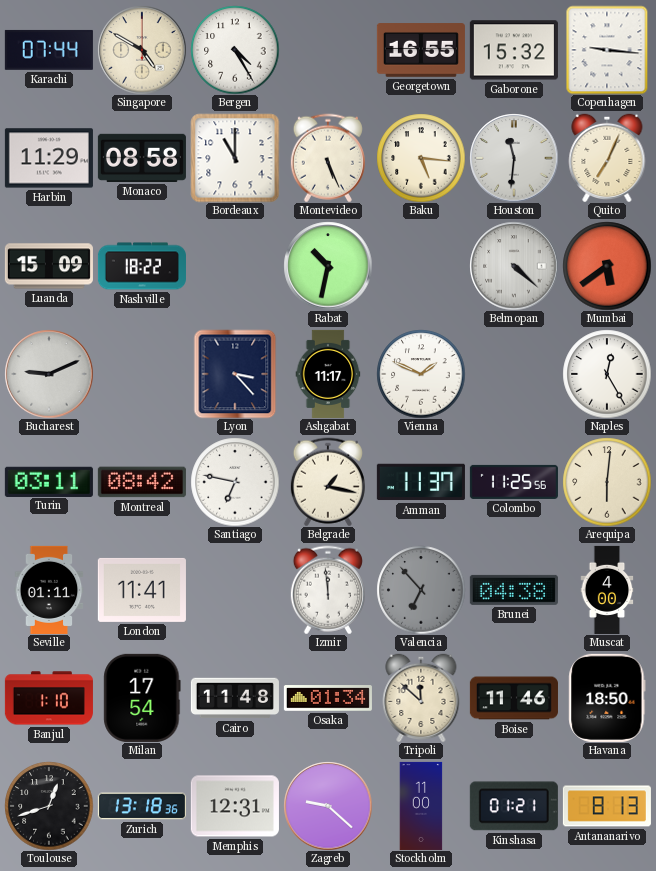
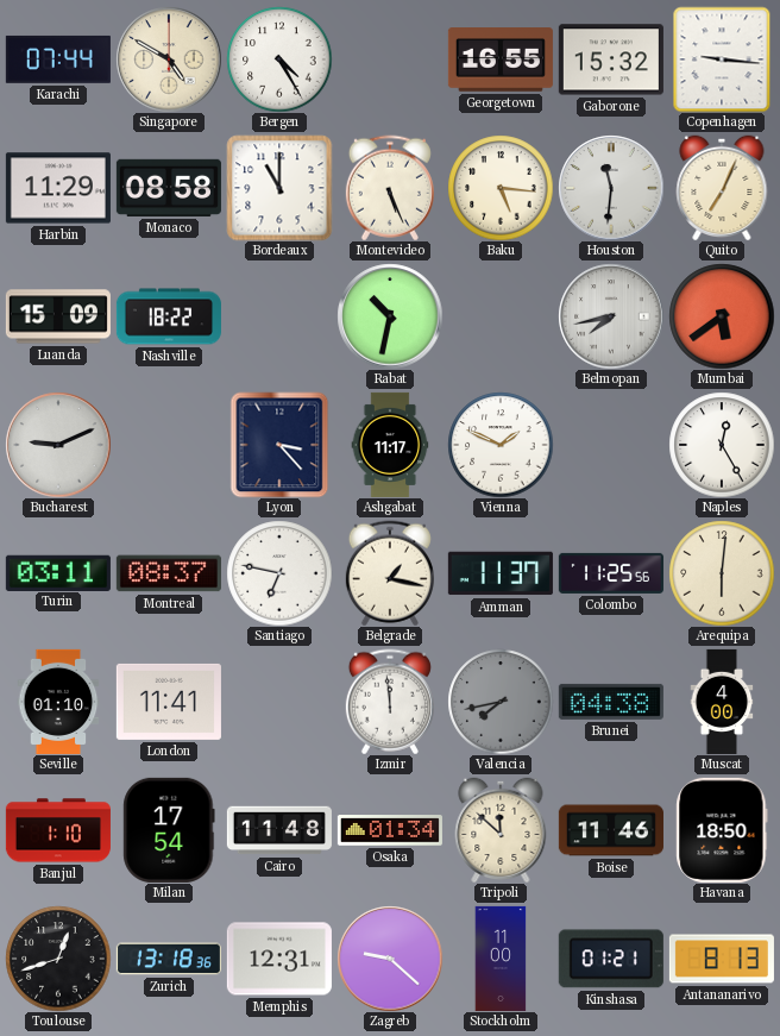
Belmopan: 4:22 -> 7:43 (611, 316)
Montreal: 08:42 -> 08:37 (169, 573)
Seville: 01:11 -> 01:10 (58, 702)
Valencia: 6:53 -> 7:43 (501, 702)
